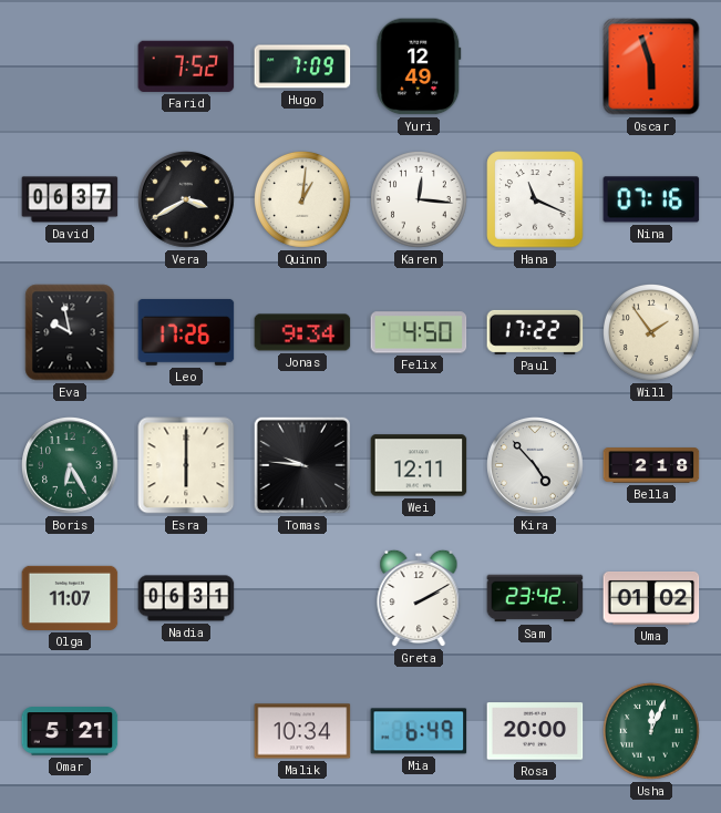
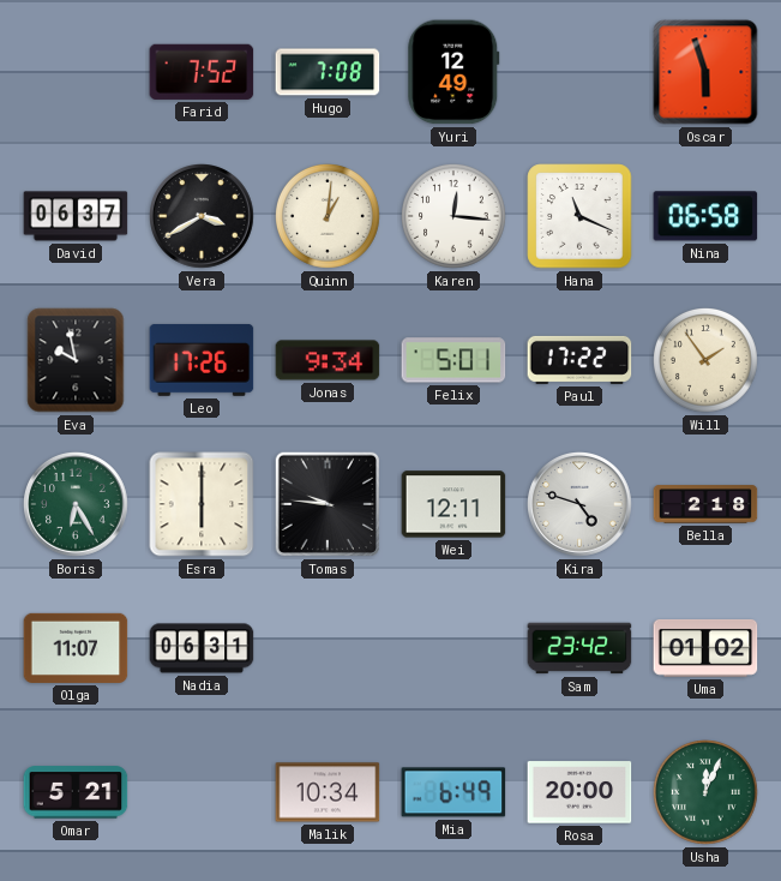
Hugo: 7:09 -> 7:08 (328, 72)
Nina: 07:16 -> 06:58 (705, 216)
Felix: 4:50 -> 5:01 (453, 360)
Kira: 4:53 -> 4:48 (581, 505)
Greta: 2:10 -> none (419, 598)
